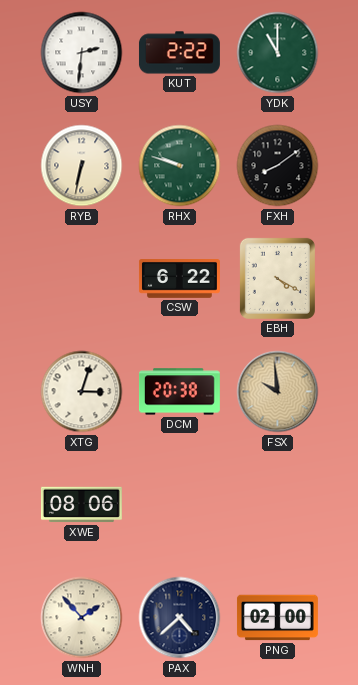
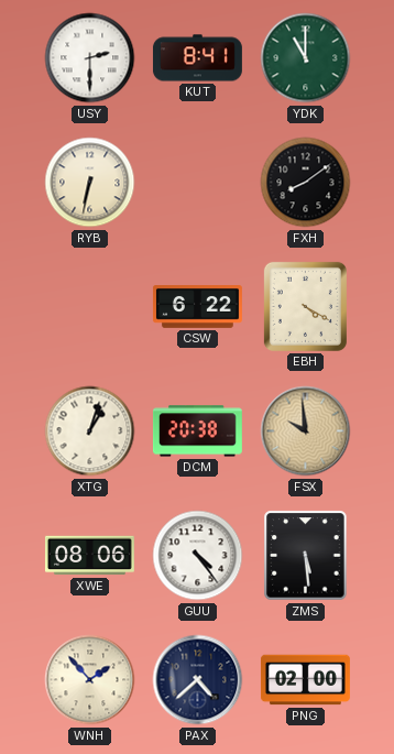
USY: 2:31 -> 2:30 (90, 58)
KUT: 2:22 -> 8:41 (197, 58)
RHX: 9:48 -> none (180, 166)
XTG: 3:03 -> 1:03 (90, 431)
GUU: none -> 4:24 (198, 556)
ZMS: none -> 5:29 (306, 556)
